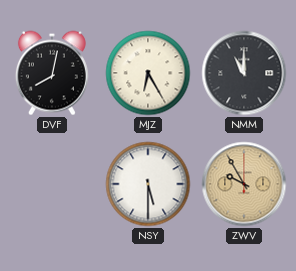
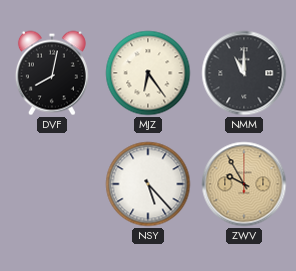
MJZ: 6:25 -> 6:24 (148, 73)
NSY: 5:30 -> 5:23 (148, 184)
